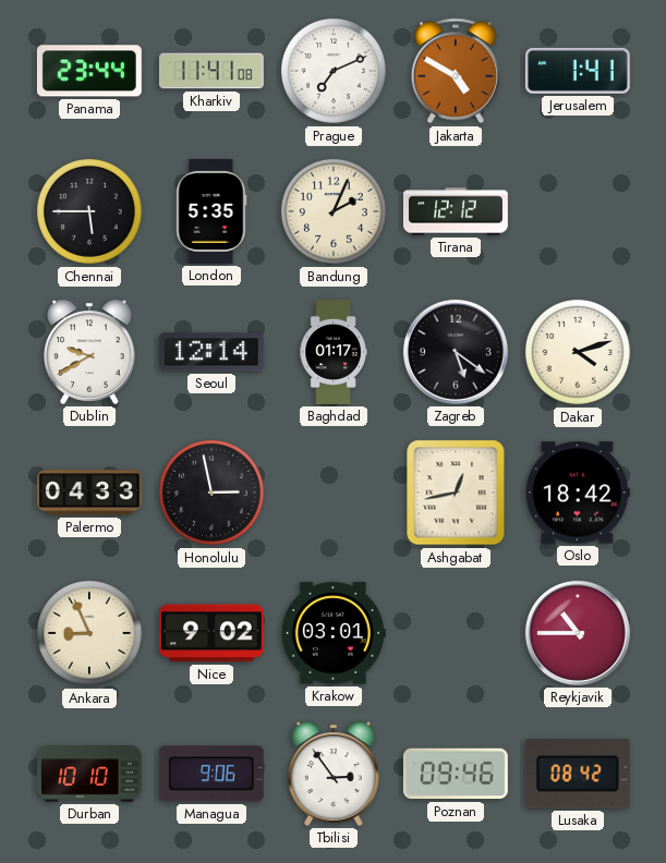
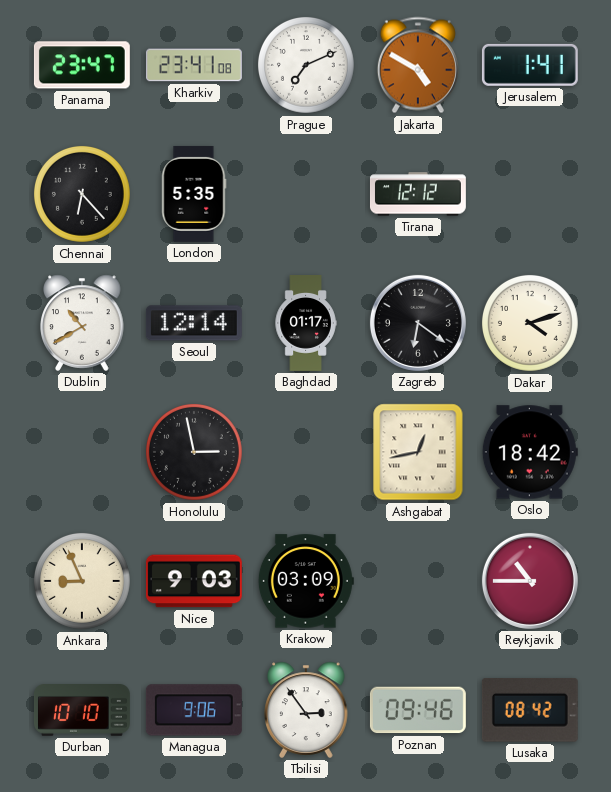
Panama: 23:44 -> 23:47 (82, 65)
Kharkiv: 11:41 -> 23:41 (194, 65)
Chennai: 5:45 -> 6:23 (82, 194)
Bandung: 2:04 -> none (334, 211)
Dublin: 9:40 -> 10:40 (82, 323)
Zagreb: 5:21 -> 6:21 (418, 323)
Palermo: 04:33 -> none (89, 493)
Nice: 9:02 -> 9:03 (194, 581)
Krakow: 03:01 -> 03:09 (306, 581)
